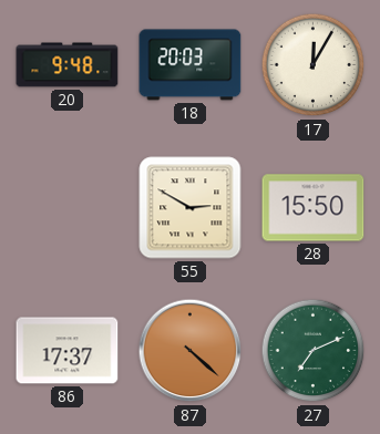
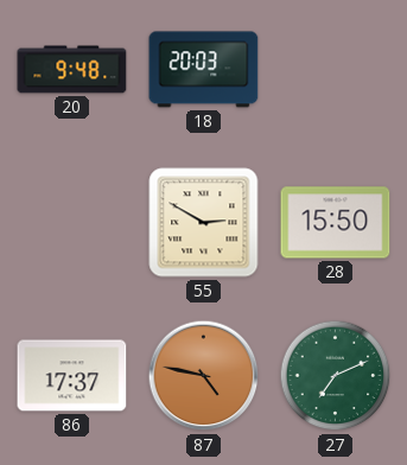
17: 12:05 -> none (314, 65)
87: 4:22 -> 4:47 (204, 376)
